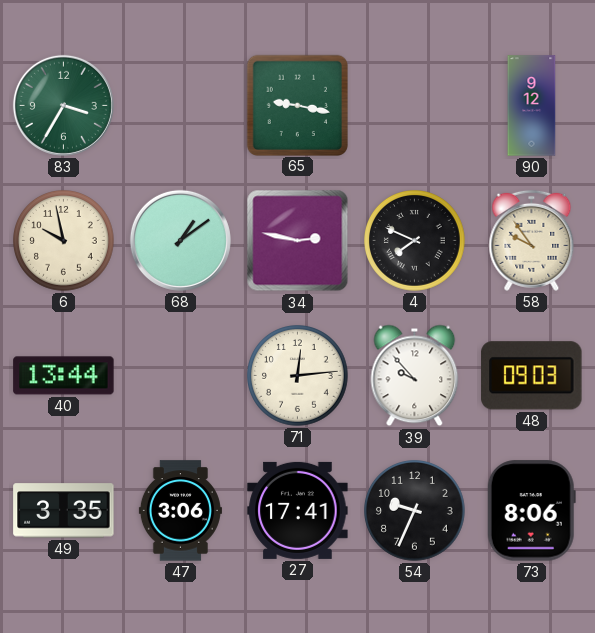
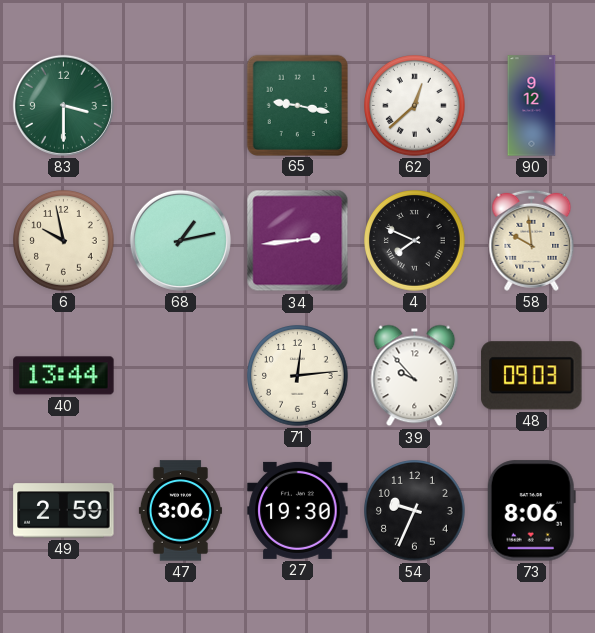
83: 3:35 -> 3:30 (63, 105)
62: none -> 12:38 (415, 106)
68: 1:09 -> 1:13 (180, 240)
34: 2:47 -> 2:44 (298, 241)
58: 9:54 -> 9:59 (532, 240)
49: 3:35 -> 2:59 (64, 511)
27: 17:41 -> 19:30 (298, 510)
